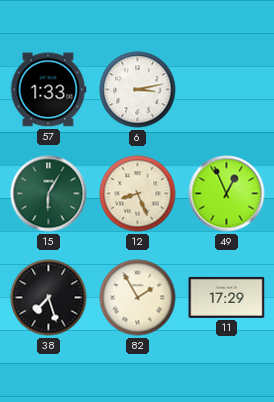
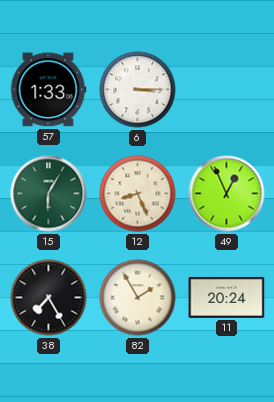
6: 3:13 -> 3:15 (138, 90)
38: 7:27 -> 7:25 (49, 298)
11: 17:29 -> 20:24 (227, 297)
